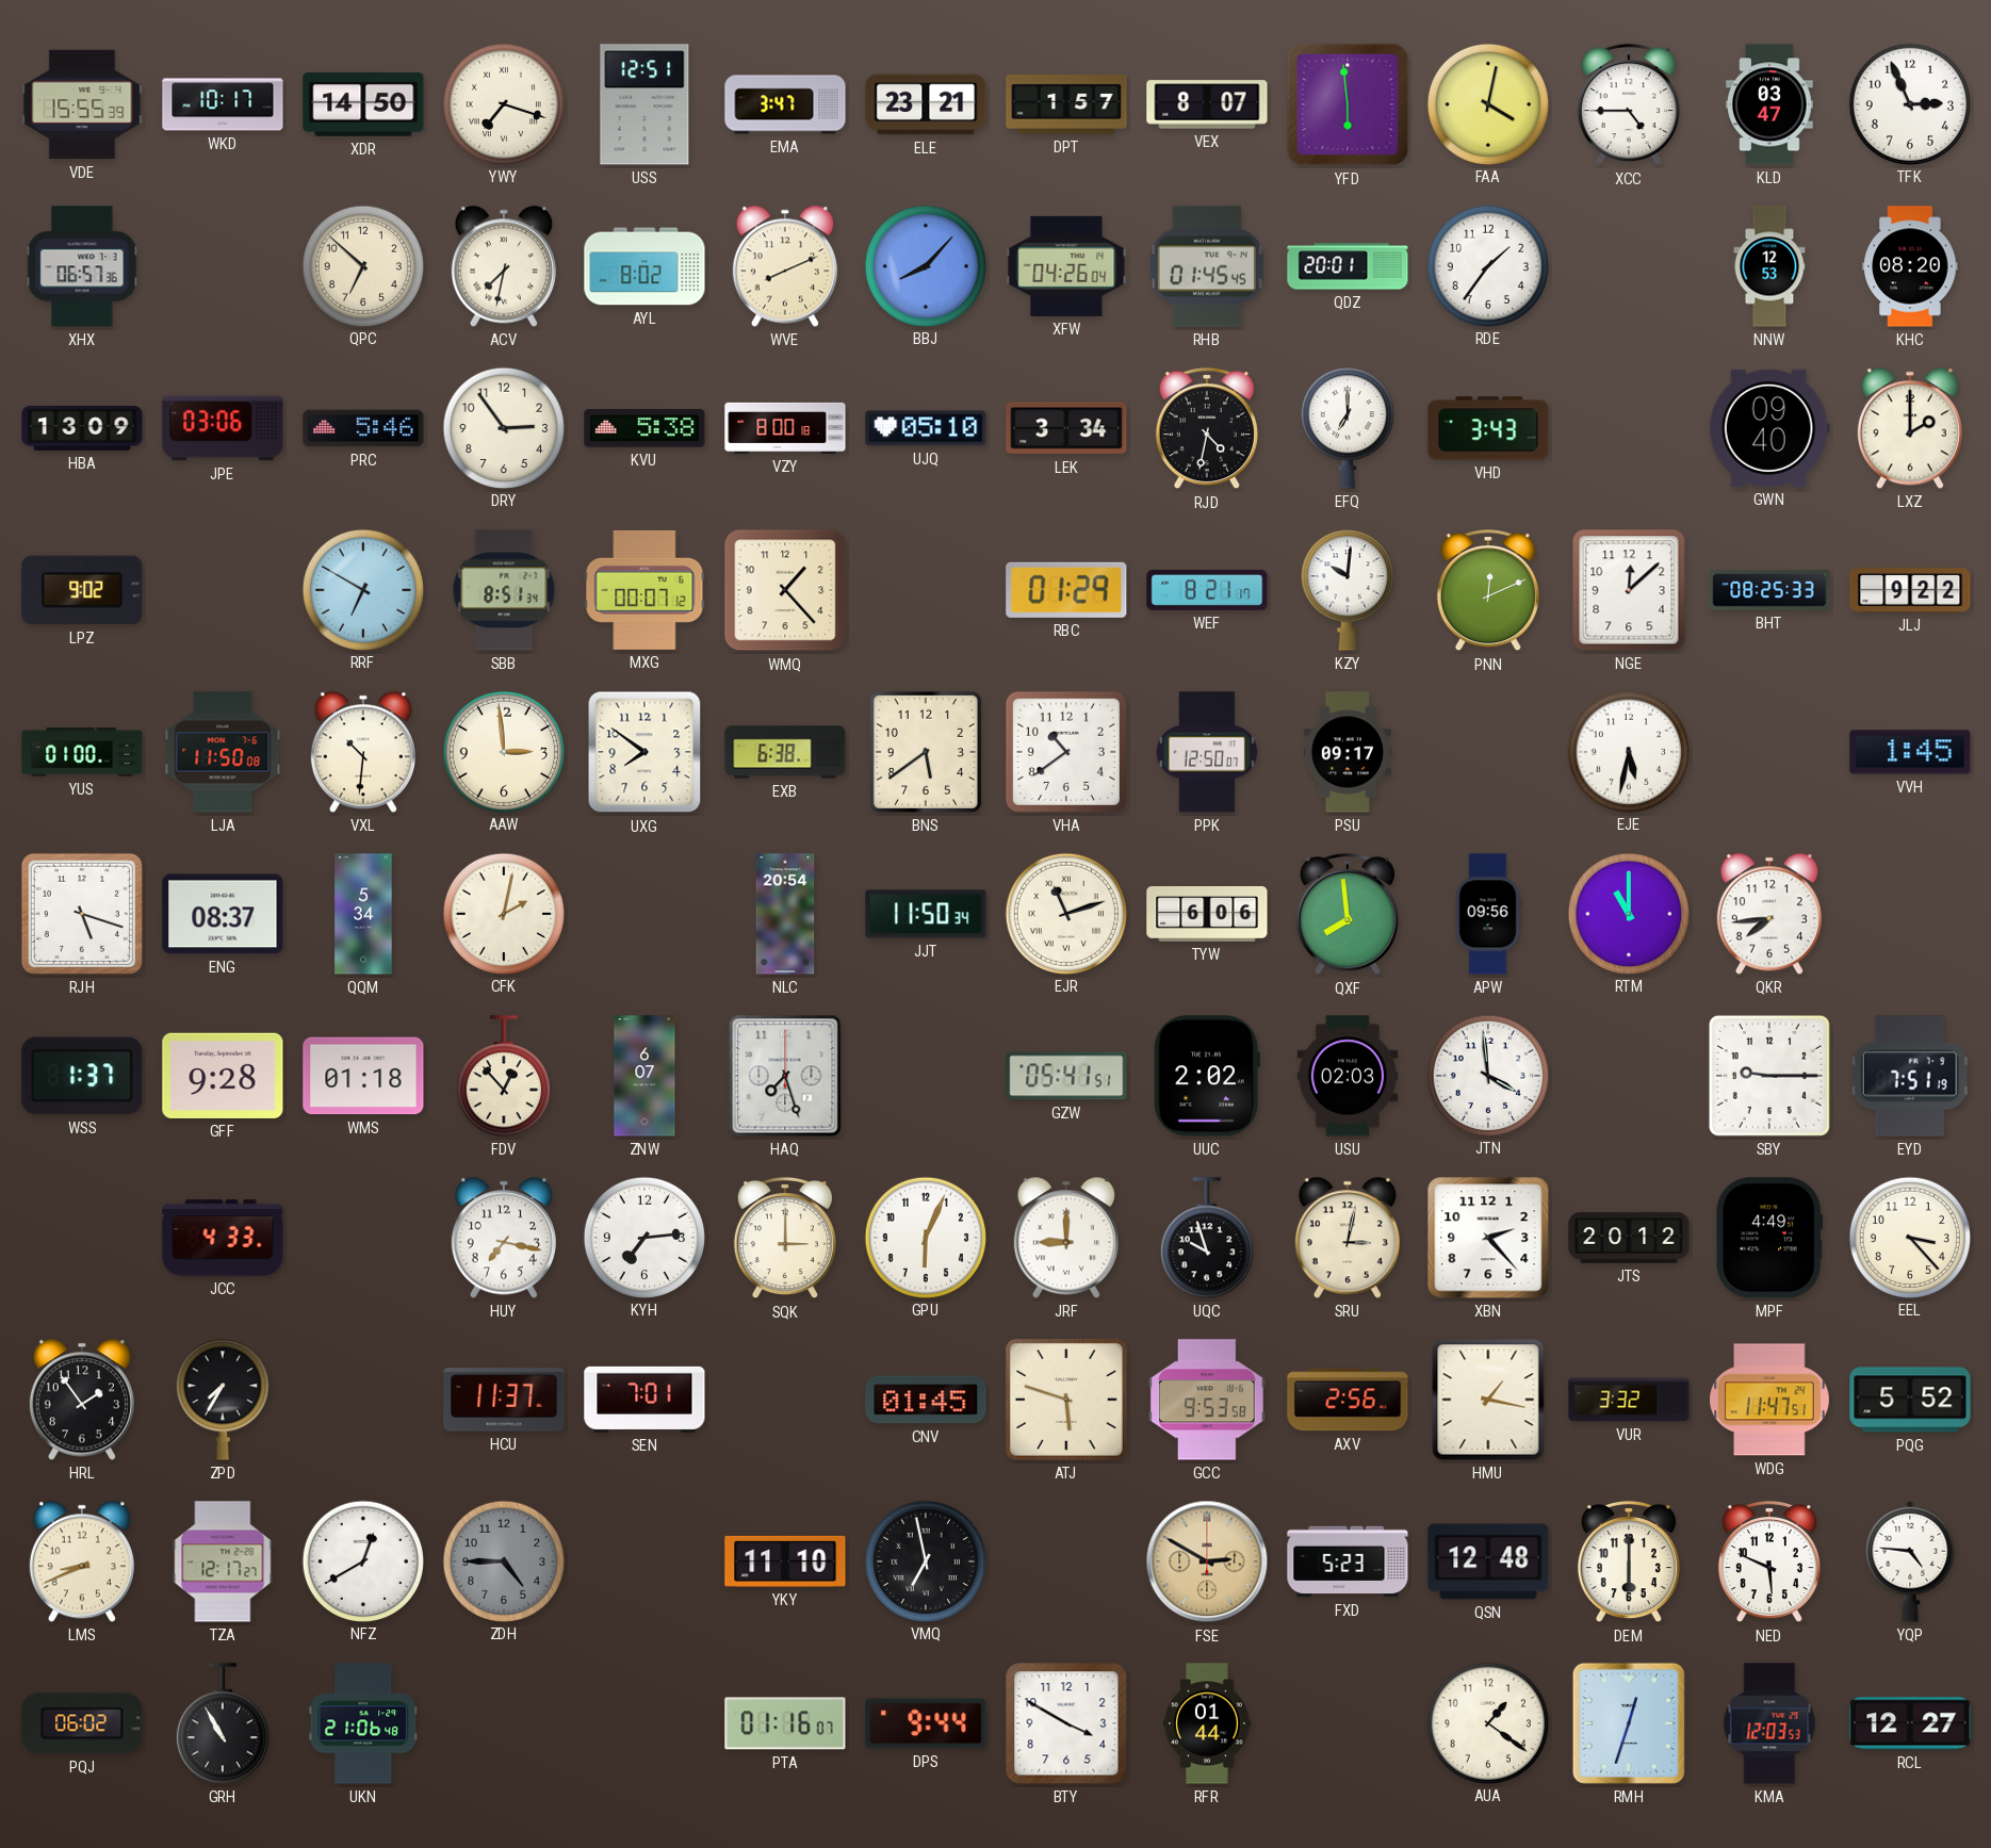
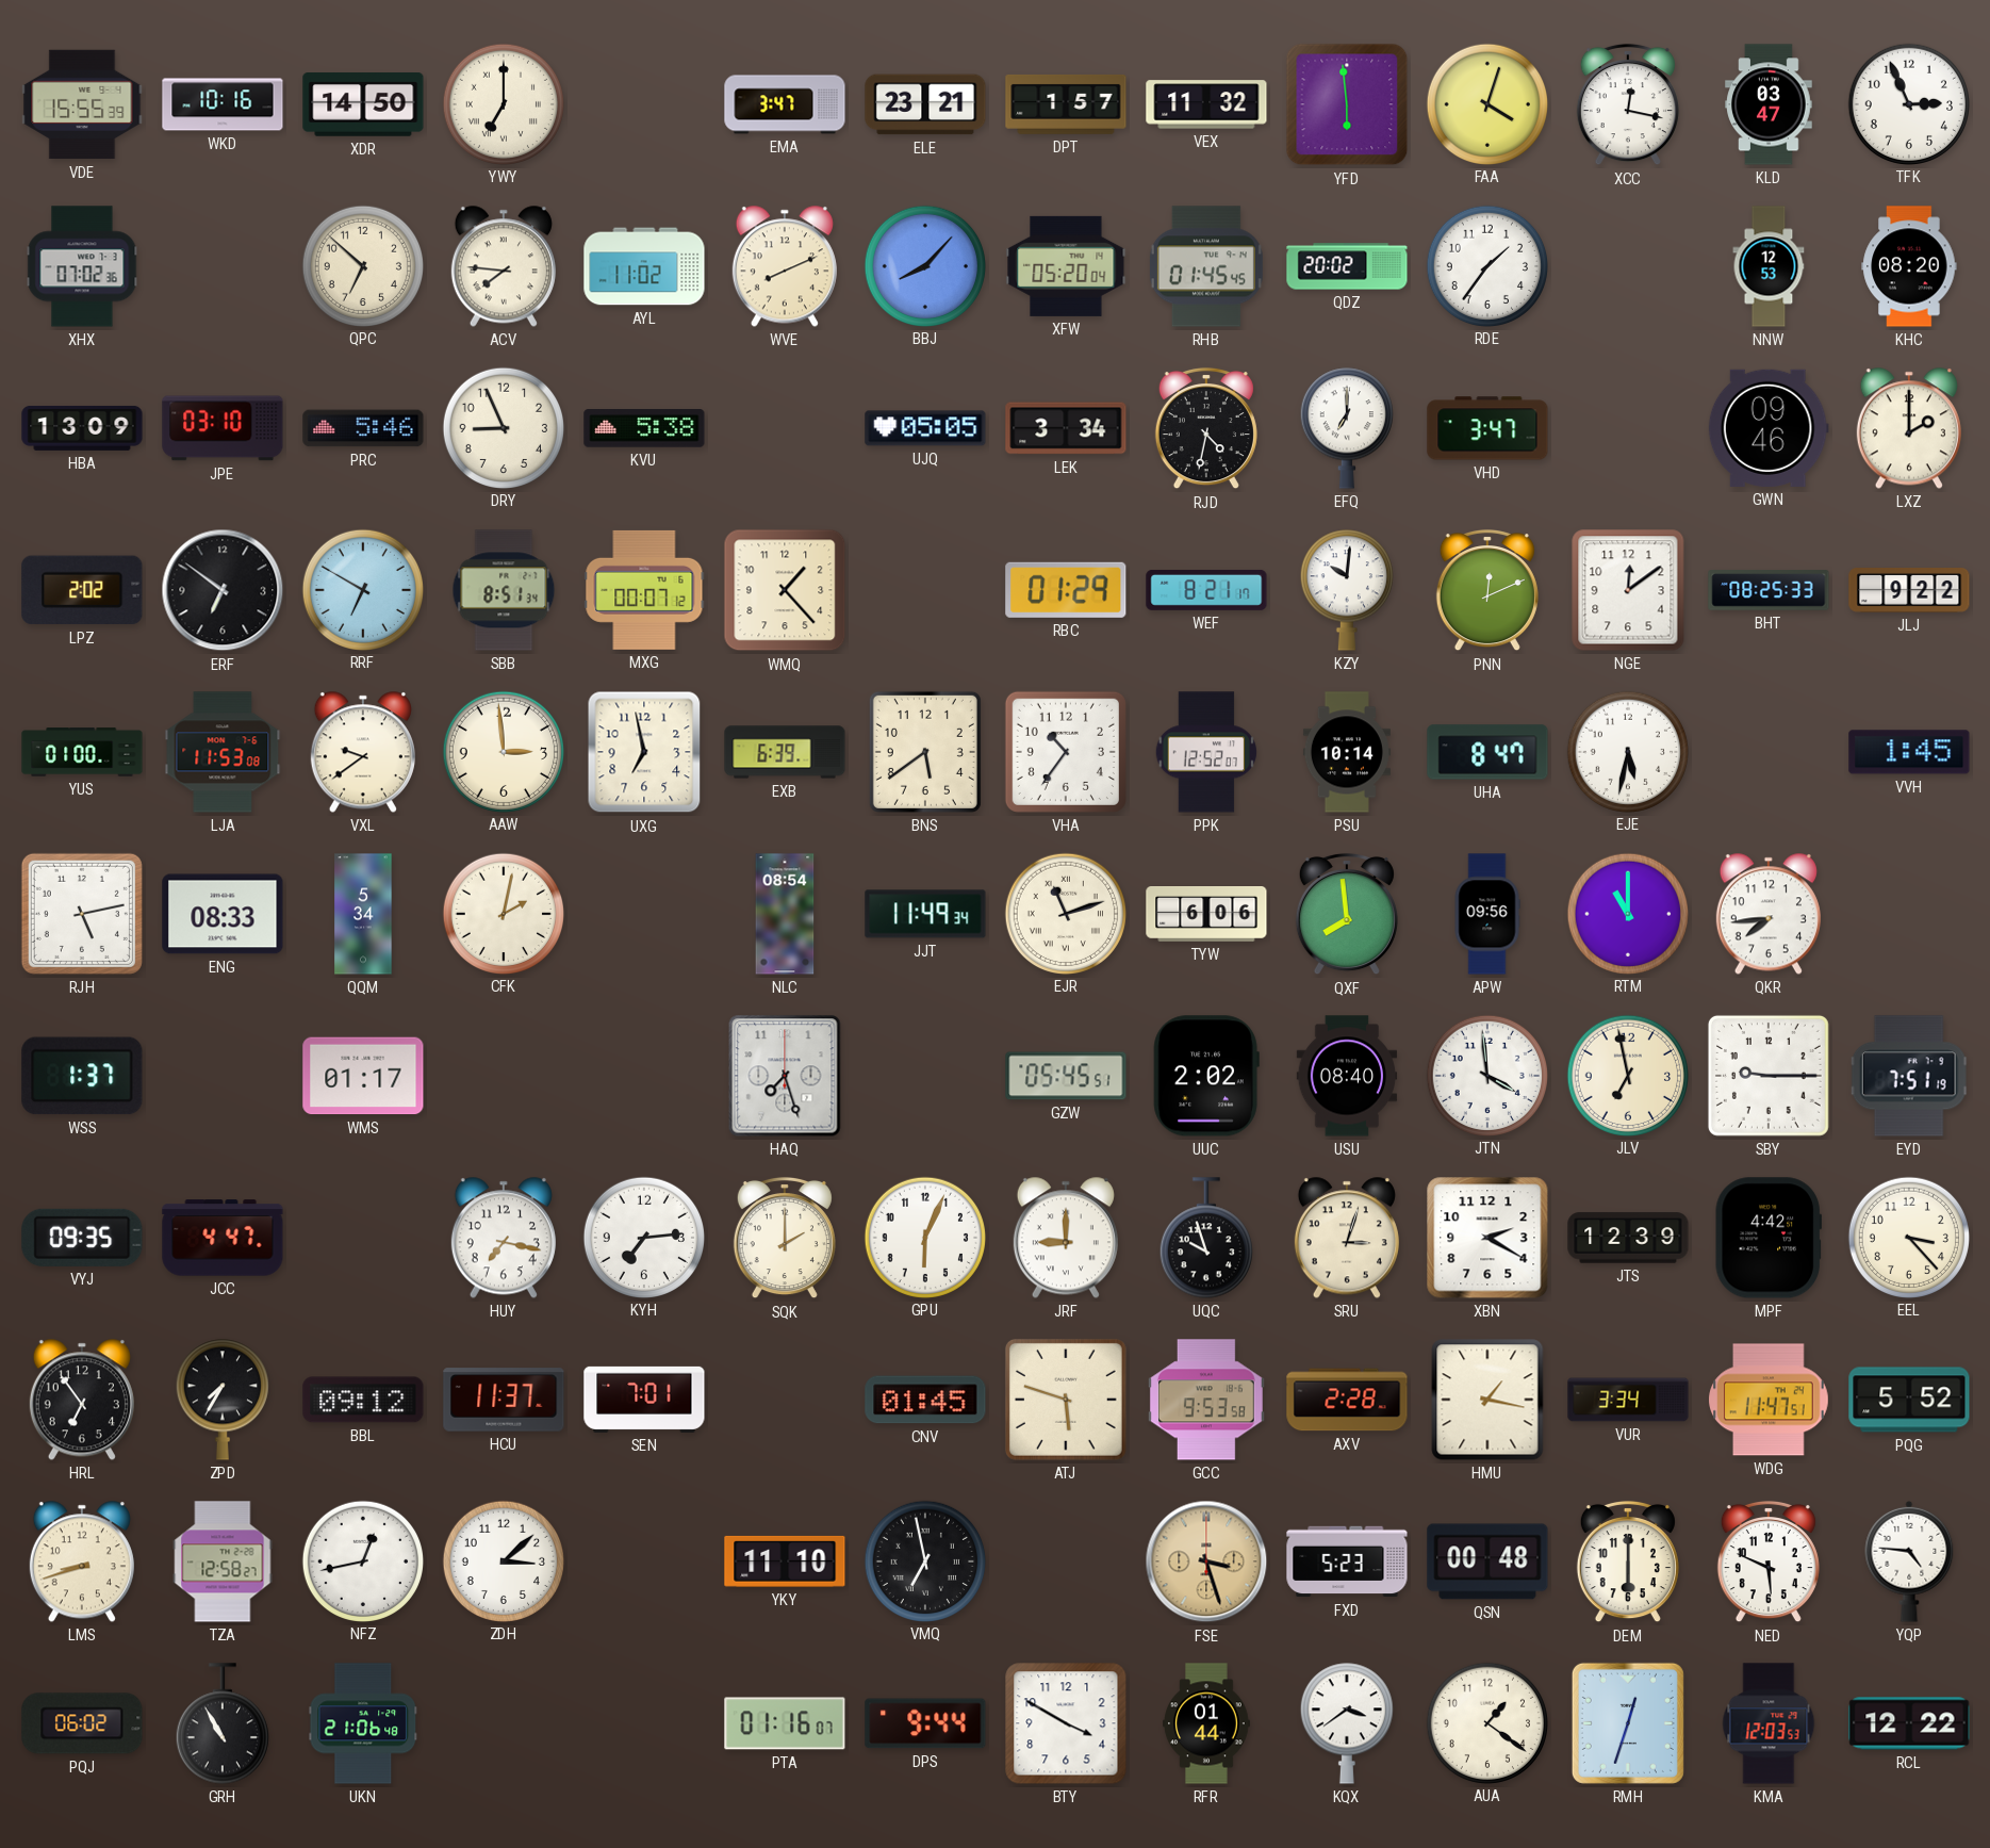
WKD: 10:17 -> 10:16 (223, 104)
YWY: 7:18 -> 7:00 (503, 103)
USS: 12:51 -> none (644, 104)
VEX: 8:07 -> 11:32 (1206, 104)
FAA: 4:02 -> 4:03 (1486, 103)
XCC: 4:45 -> 12:17 (1628, 104)
XHX: 06:57 -> 07:02 (82, 266)
ACV: 7:32 -> 7:46 (504, 266)
AYL: 8:02 -> 11:02 (644, 266)
XFW: 04:26 -> 05:20 (1066, 266)
QDZ: 20:01 -> 20:02 (1347, 266)
JPE: 03:06 -> 03:10 (223, 428)
DRY: 2:54 -> 8:56 (503, 427)
VZY: 8:00 -> none (785, 428)
UJQ: 05:10 -> 05:05 (925, 428)
VHD: 3:43 -> 3:47 (1487, 428)
GWN: 09:40 -> 09:46 (1769, 428)
LPZ: 9:02 -> 2:02 (82, 590)
ERF: none -> 6:51 (223, 590)
NGE: 12:08 -> 12:09 (1628, 590)
LJA: 11:50 -> 11:53 (223, 752)
VXL: 10:31 -> 9:39 (363, 752)
UXG: 7:51 -> 6:58 (644, 752)
EXB: 6:38 -> 6:39 (785, 752)
VHA: 10:39 -> 10:36 (1066, 752)
PPK: 12:50 -> 12:52 (1205, 752)
PSU: 09:17 -> 10:14 (1347, 752)
UHA: none -> 8:47 (1487, 752)
RJH: 5:18 -> 5:13 (82, 914)
ENG: 08:37 -> 08:33 (223, 914)
NLC: 20:54 -> 08:54 (785, 914)
JJT: 11:50 -> 11:49 (925, 914)
GFF: 9:28 -> none (223, 1076)
WMS: 01:18 -> 01:17 (363, 1076)
FDV: 12:53 -> none (504, 1076)
ZNW: 6:07 -> none (644, 1076)
GZW: 05:41 -> 05:45 (1066, 1076)
USU: 02:03 -> 08:40 (1347, 1076)
JLV: none -> 6:58 (1627, 1075)
VYJ: none -> 09:35 (82, 1238)
JCC: 4:33 -> 4:47 (223, 1238)
SQK: 3:00 -> 2:00 (785, 1238)
SRU: 3:02 -> 3:03 (1347, 1238)
XBN: 2:23 -> 2:20 (1487, 1238)
JTS: 20:12 -> 12:39 (1628, 1238)
MPF: 4:49 -> 4:42 (1769, 1238)
HRL: 1:54 -> 6:54 (82, 1400)
BBL: none -> 09:12 (363, 1400)
AXV: 2:56 -> 2:28 (1347, 1400)
VUR: 3:32 -> 3:34 (1628, 1400)
LMS: 8:41 -> 8:42 (82, 1561)
TZA: 12:17 -> 12:58 (223, 1561)
NFZ: 12:40 -> 12:43 (362, 1560)
ZDH: 4:45 -> 3:08 (503, 1560)
ZDH dial: grey -> white (503, 1560)
FSE: 2:50 -> 3:27 (1206, 1561)
QSN: 12:48 -> 00:48 (1487, 1561)
KQX: none -> 3:39 (1347, 1723)
RCL: 12:27 -> 12:22 (1909, 1723)
